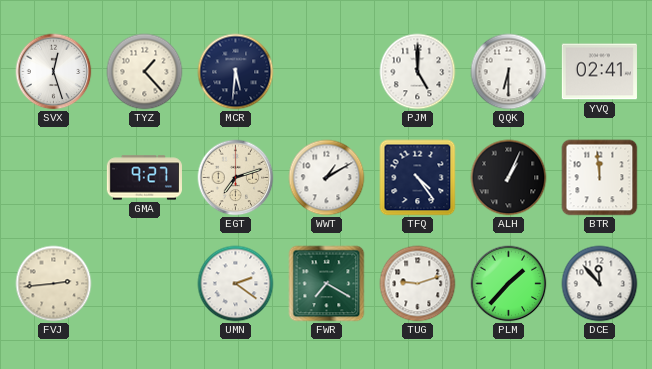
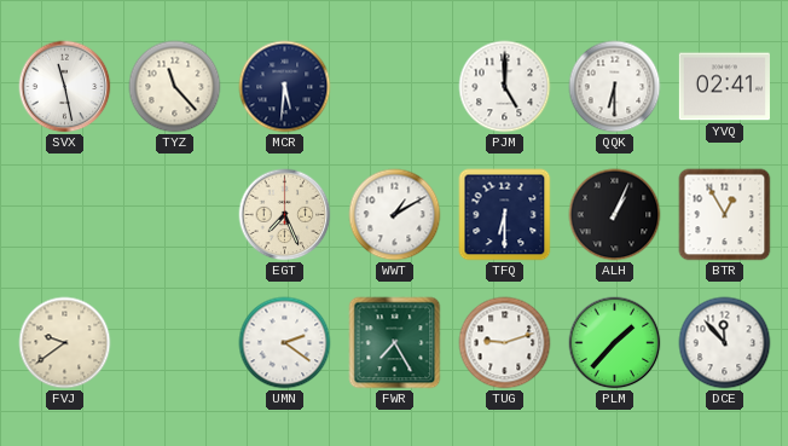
SVX: 12:27 -> 11:28 (65, 87)
TYZ: 1:23 -> 11:23 (175, 87)
GMA: 9:27 -> none (144, 178)
EGT: 7:12 -> 7:26 (285, 215)
TFQ: 4:24 -> 6:30 (505, 215)
BTR: 11:59 -> 12:55 (725, 215)
FVJ: 2:44 -> 9:39 (65, 343)
FWR: 7:20 -> 7:25 (395, 343)
